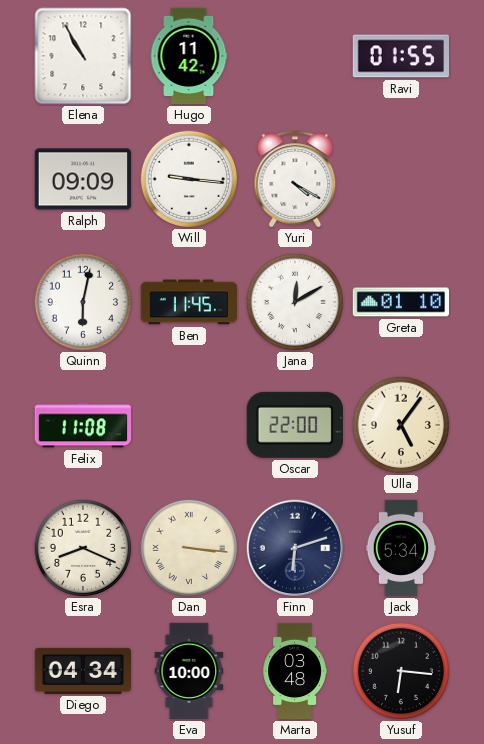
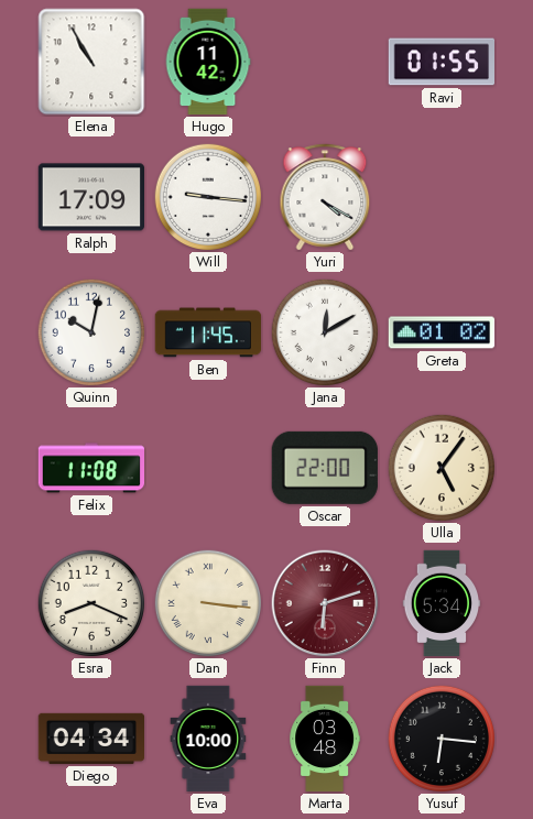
Ralph: 09:09 -> 17:09 (90, 197)
Quinn: 6:02 -> 10:02 (90, 331)
Greta: 01:10 -> 01:02 (442, 332)
Finn dial: navy -> burgundy (325, 603)
